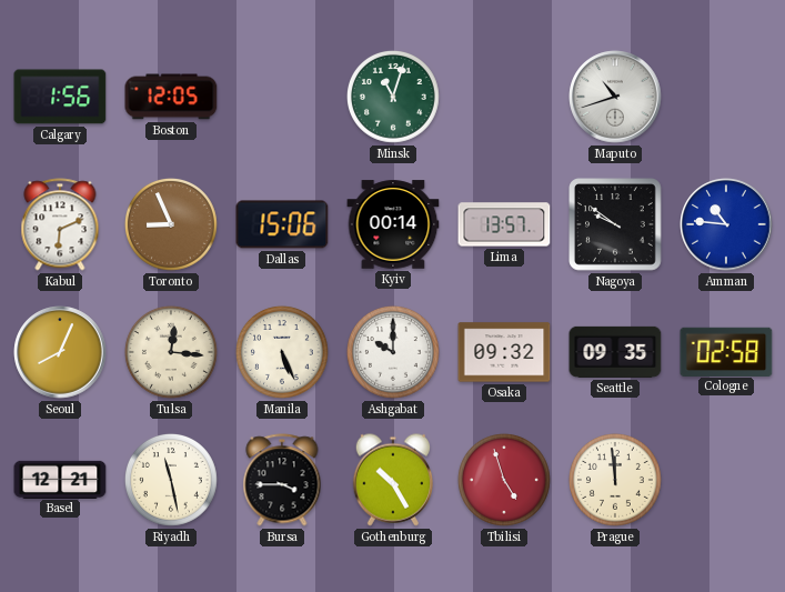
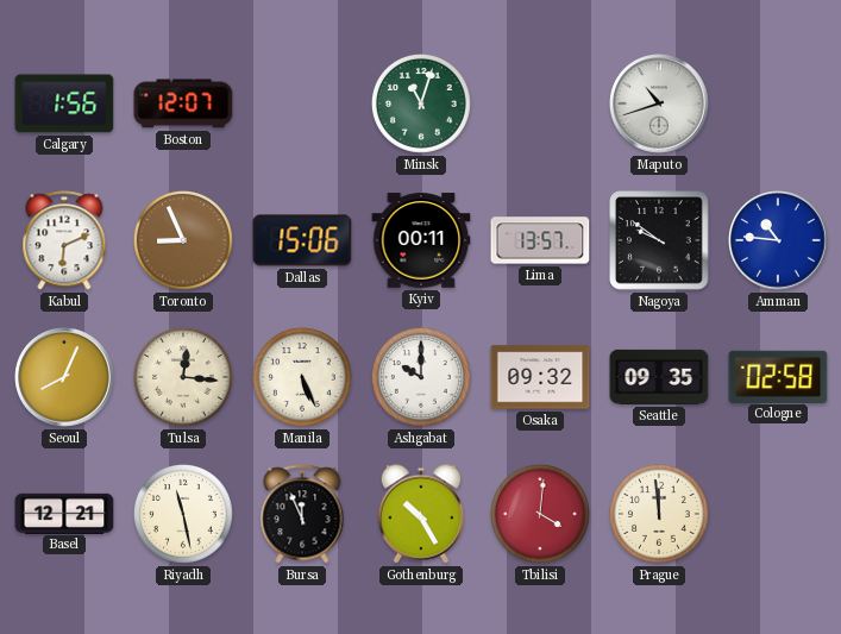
Boston: 12:05 -> 12:07 (183, 103)
Kyiv: 00:14 -> 00:11 (421, 240)
Bursa: 3:45 -> 11:56 (302, 514)
Tbilisi: 4:57 -> 4:01 (540, 514)
